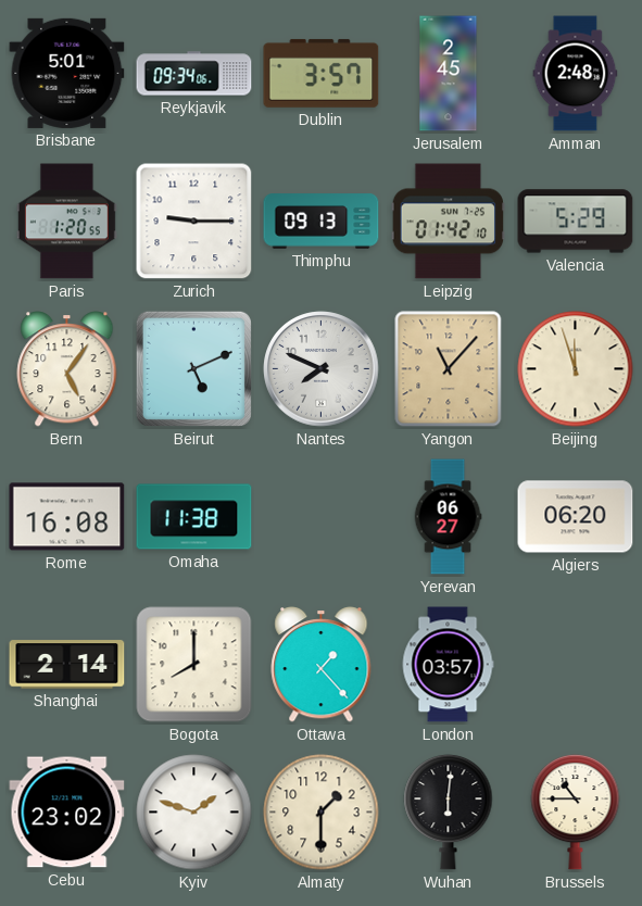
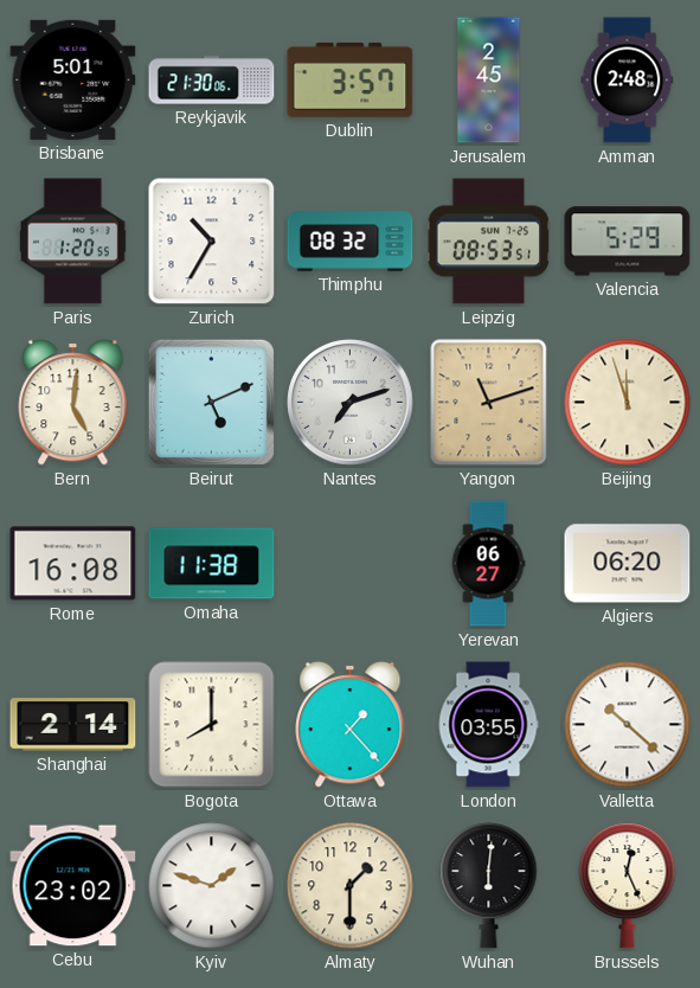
Reykjavik: 09:34 -> 21:30 (212, 81)
Zurich: 9:15 -> 10:35 (212, 242)
Thimphu: 09:13 -> 08:32 (351, 242)
Leipzig: 01:42 -> 08:53 (488, 242)
Bern: 5:06 -> 5:01 (73, 403)
Nantes: 7:49 -> 7:12 (351, 403)
Yangon: 11:07 -> 11:12 (489, 403)
London: 03:57 -> 03:55 (488, 725)
Valletta: none -> 10:22 (628, 725)
Brussels: 10:45 -> 12:26 (628, 885)
